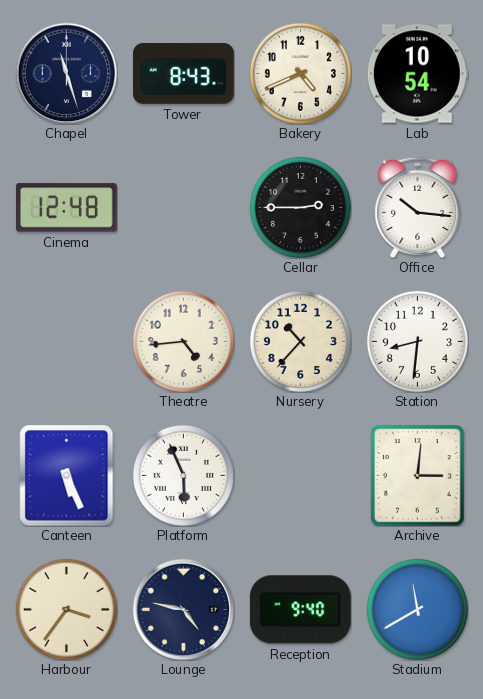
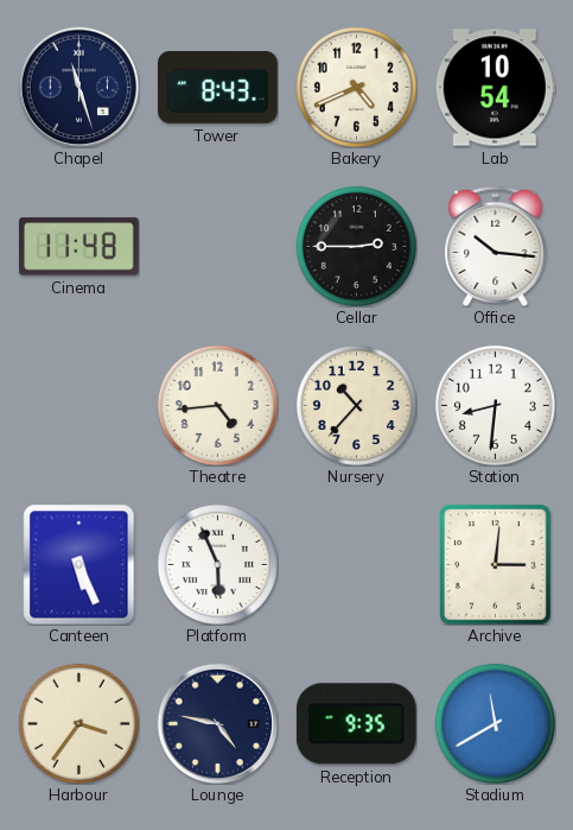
Cinema: 12:48 -> 11:48 (78, 247)
Reception: 9:40 -> 9:35 (356, 724)
